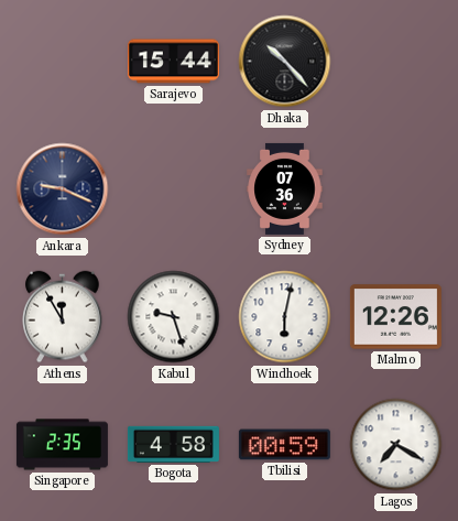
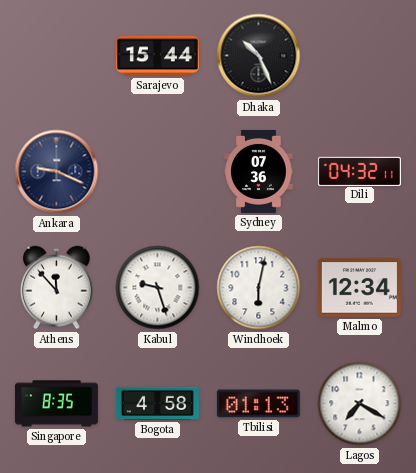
Dhaka: 10:23 -> 10:26 (259, 56)
Dili: none -> 04:32 (359, 171)
Athens: 11:55 -> 11:53 (57, 288)
Malmo: 12:26 -> 12:34 (359, 288)
Singapore: 2:35 -> 8:35 (56, 404)
Tbilisi: 00:59 -> 01:13 (258, 404)
